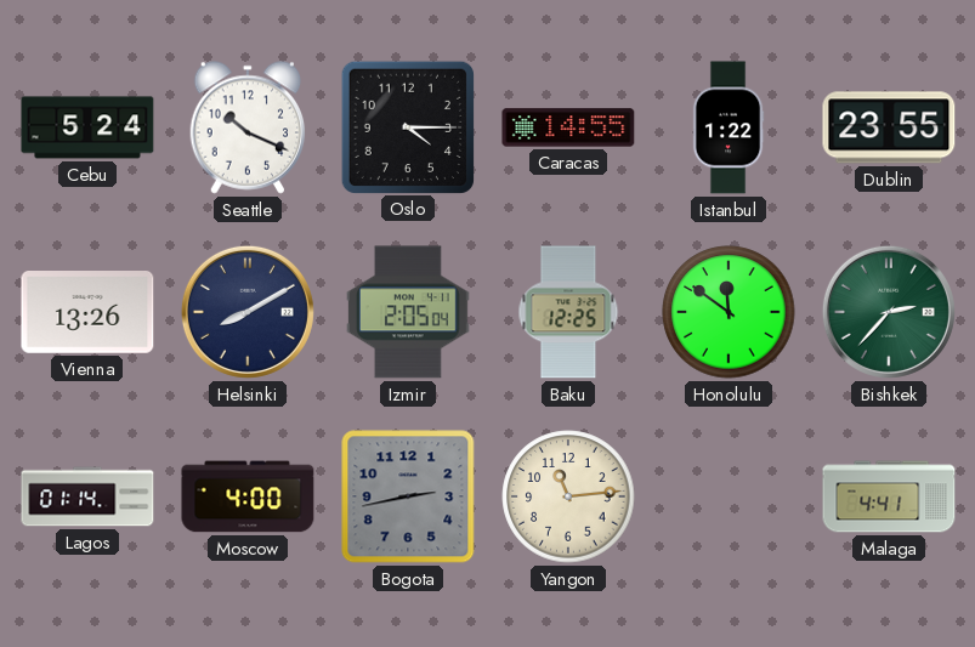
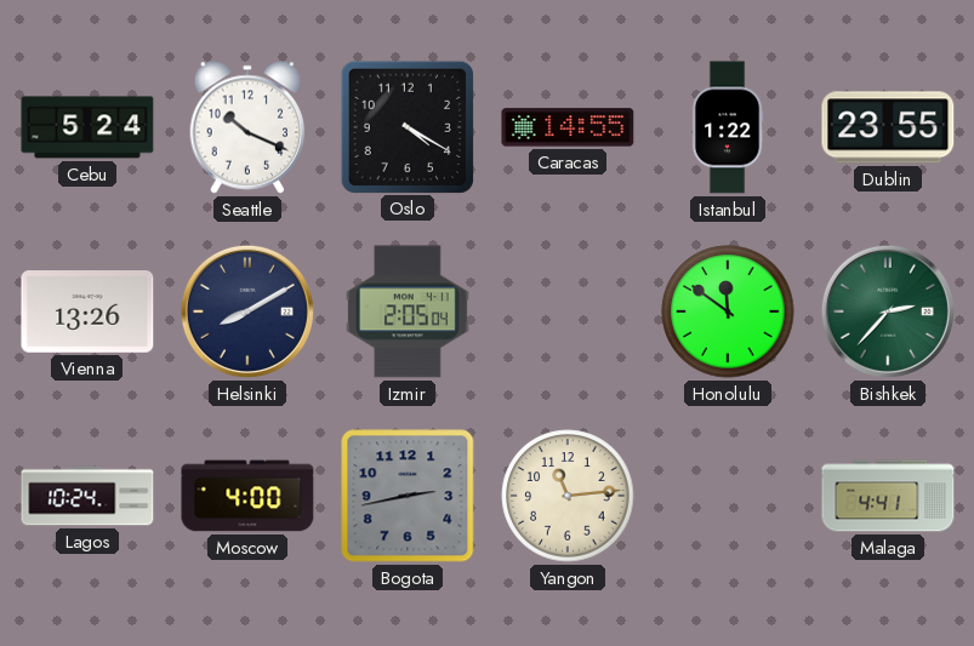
Oslo: 4:15 -> 4:20 (406, 126)
Baku: 12:25 -> none (568, 312)
Lagos: 01:14 -> 10:24 (87, 496)
